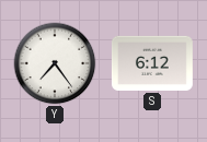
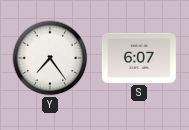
S: 6:12 -> 6:07 (139, 58)
